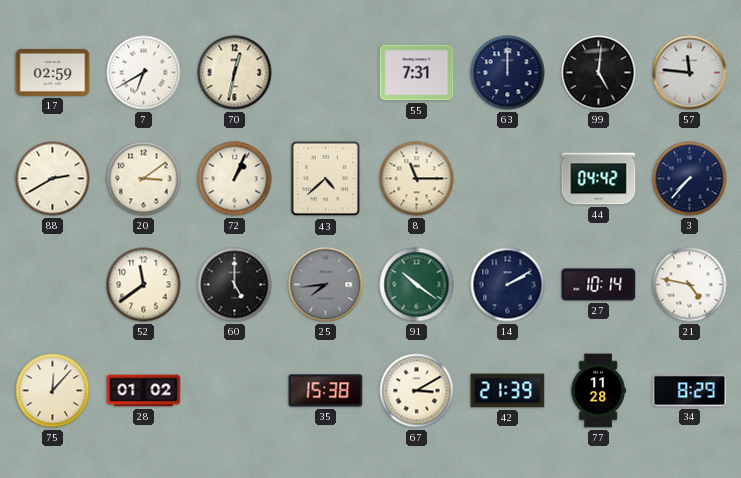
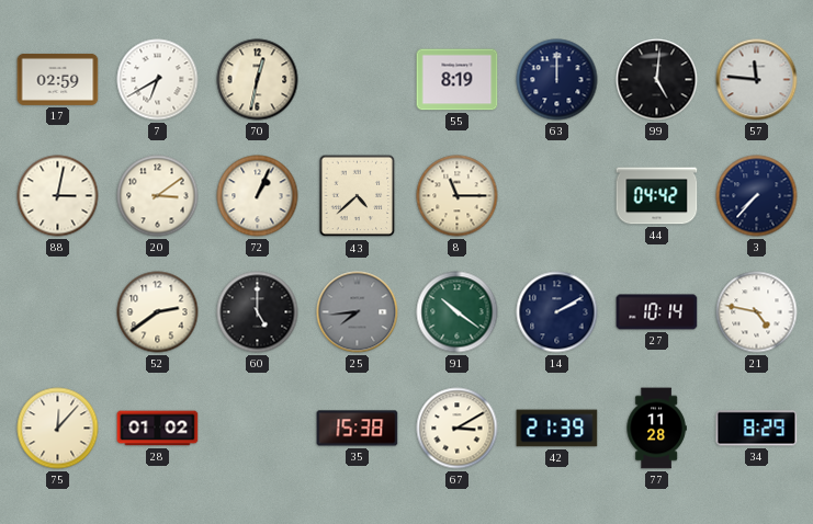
55: 7:31 -> 8:19 (458, 80)
88: 2:40 -> 3:02 (58, 196)
52: 11:39 -> 2:39 (158, 312)
